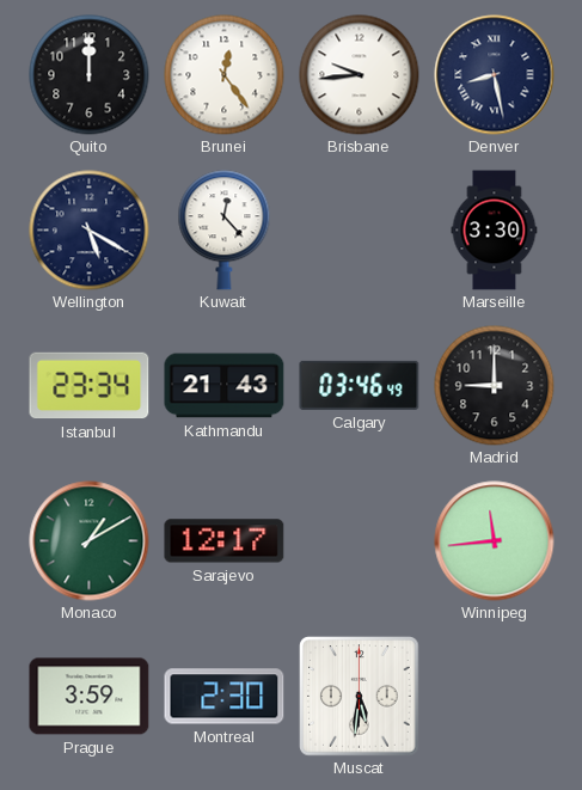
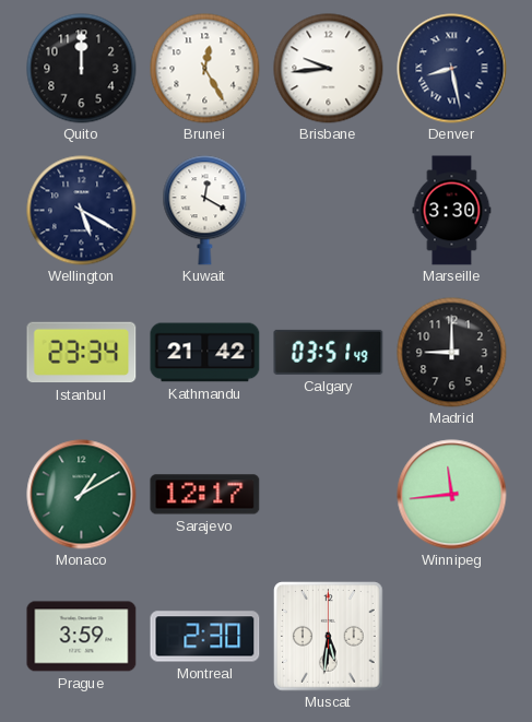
Brunei: 12:24 -> 12:25 (205, 69)
Kuwait: 12:23 -> 12:20 (205, 211)
Kathmandu: 21:43 -> 21:42 (205, 353)
Calgary: 03:46 -> 03:51 (329, 352)
